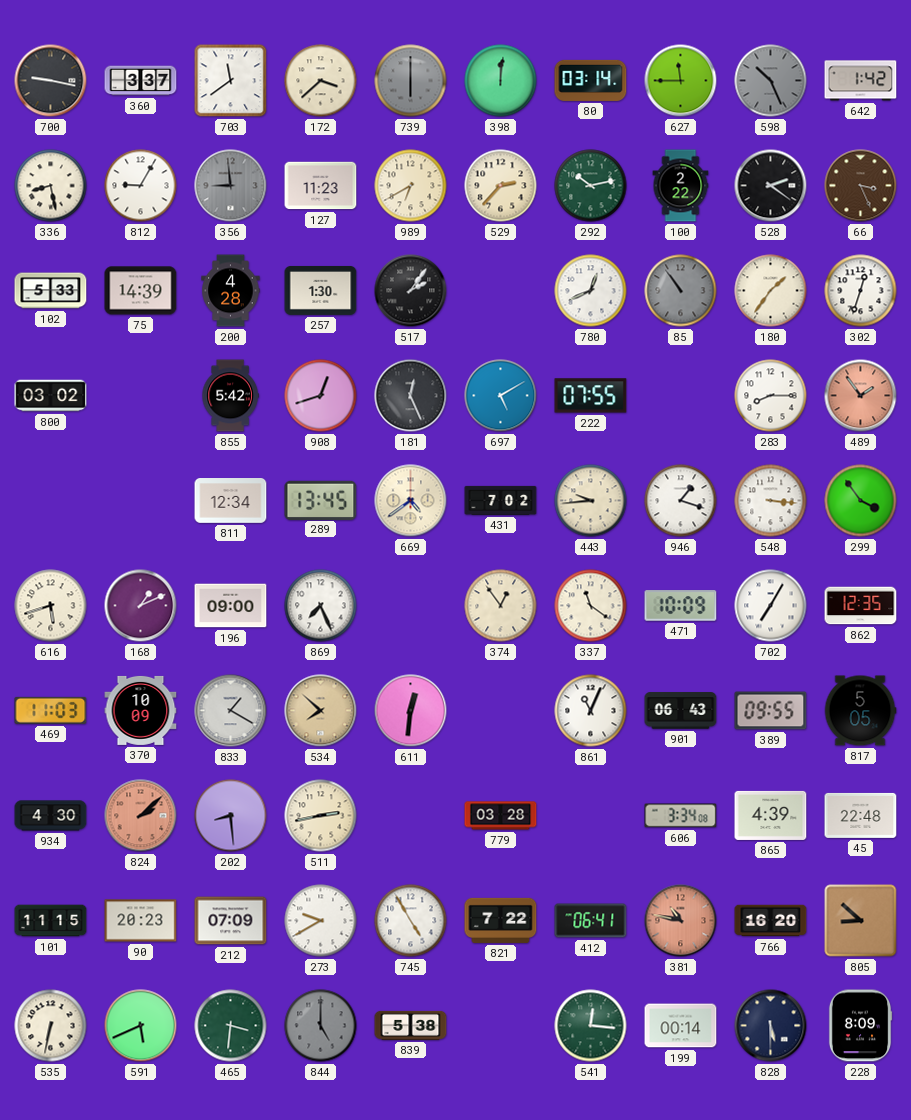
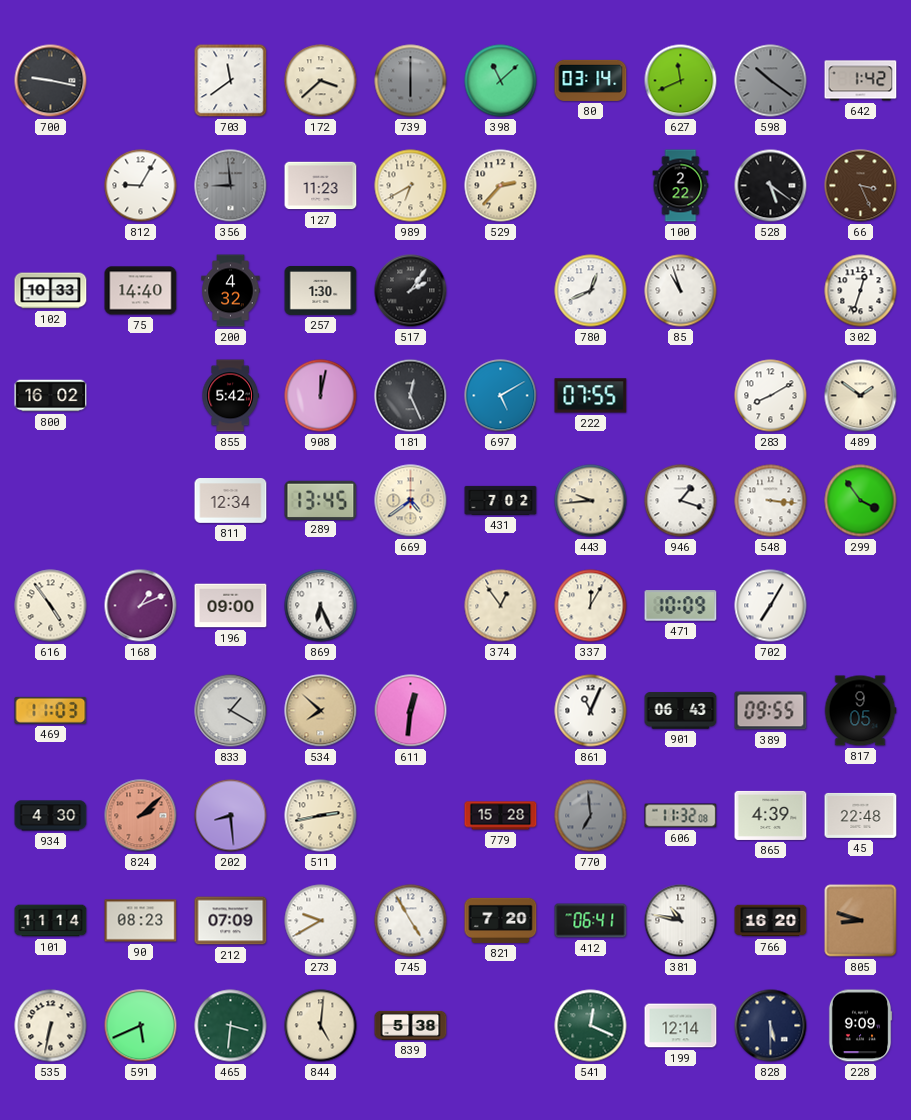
360: 3:37 -> none (141, 81)
398: 12:01 -> 11:08 (501, 81)
627: 11:45 -> 11:41 (681, 81)
598: 10:26 -> 10:21 (771, 81)
336: 8:28 -> none (51, 186)
292: 10:13 -> none (591, 186)
528: 2:21 -> 5:21 (771, 186)
102: 5:33 -> 10:33 (51, 291)
75: 14:39 -> 14:40 (141, 291)
200: 4:28 -> 4:32 (231, 291)
85: 10:54 -> 10:57 (681, 291)
85 dial: grey -> white (681, 291)
180: 1:36 -> none (771, 291)
800: 03:02 -> 16:02 (51, 396)
908: 12:42 -> 12:02 (321, 396)
283: 8:15 -> 8:10 (771, 396)
489: 1:54 -> 1:51 (861, 396)
489 dial: salmon -> cream (861, 396)
616: 5:42 -> 4:54 (51, 606)
869: 7:26 -> 6:26 (321, 606)
337: 11:21 -> 12:05 (591, 606)
862: 12:35 -> none (861, 606)
370: 10:09 -> none (141, 710)
817: 5:05 -> 9:05 (860, 711)
779: 03:28 -> 15:28 (501, 816)
770: none -> 6:59 (591, 816)
606: 3:34 -> 11:32 (681, 816)
101: 11:15 -> 11:14 (51, 921)
90: 20:23 -> 08:23 (141, 921)
821: 7:22 -> 7:20 (501, 920)
381 dial: salmon -> white (681, 921)
805: 8:52 -> 8:48 (861, 921)
844: 5:00 -> 5:01 (321, 1026)
844 dial: grey -> cream (321, 1026)
541: 12:16 -> 12:19 (591, 1026)
199: 00:14 -> 12:14 (681, 1026)
228: 8:09 -> 9:09 (860, 1026)
